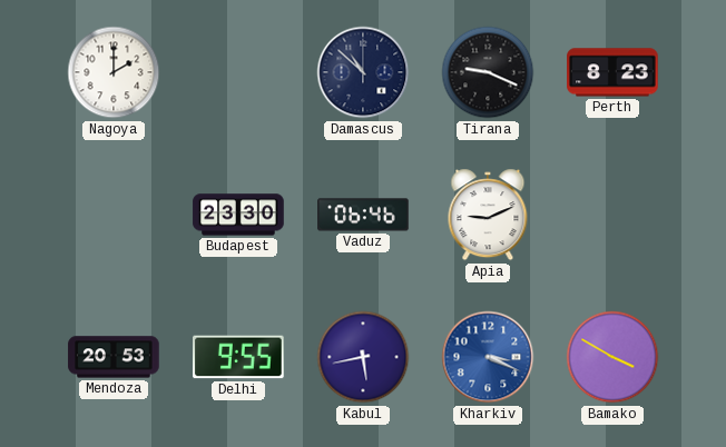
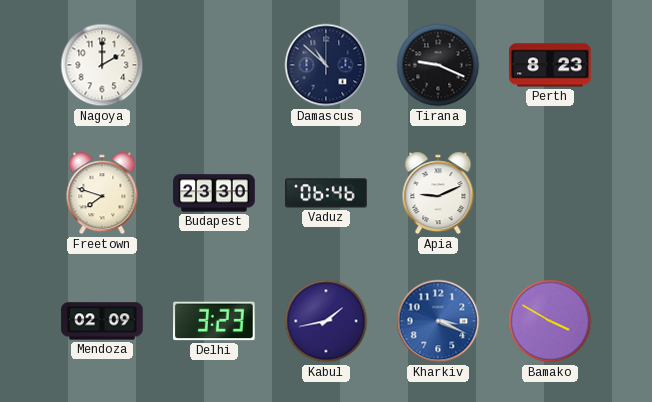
Freetown: none -> 7:48 (102, 193)
Mendoza: 20:53 -> 02:09 (102, 321)
Delhi: 9:55 -> 3:23 (214, 321)
Kabul: 5:43 -> 1:43 (326, 321)
